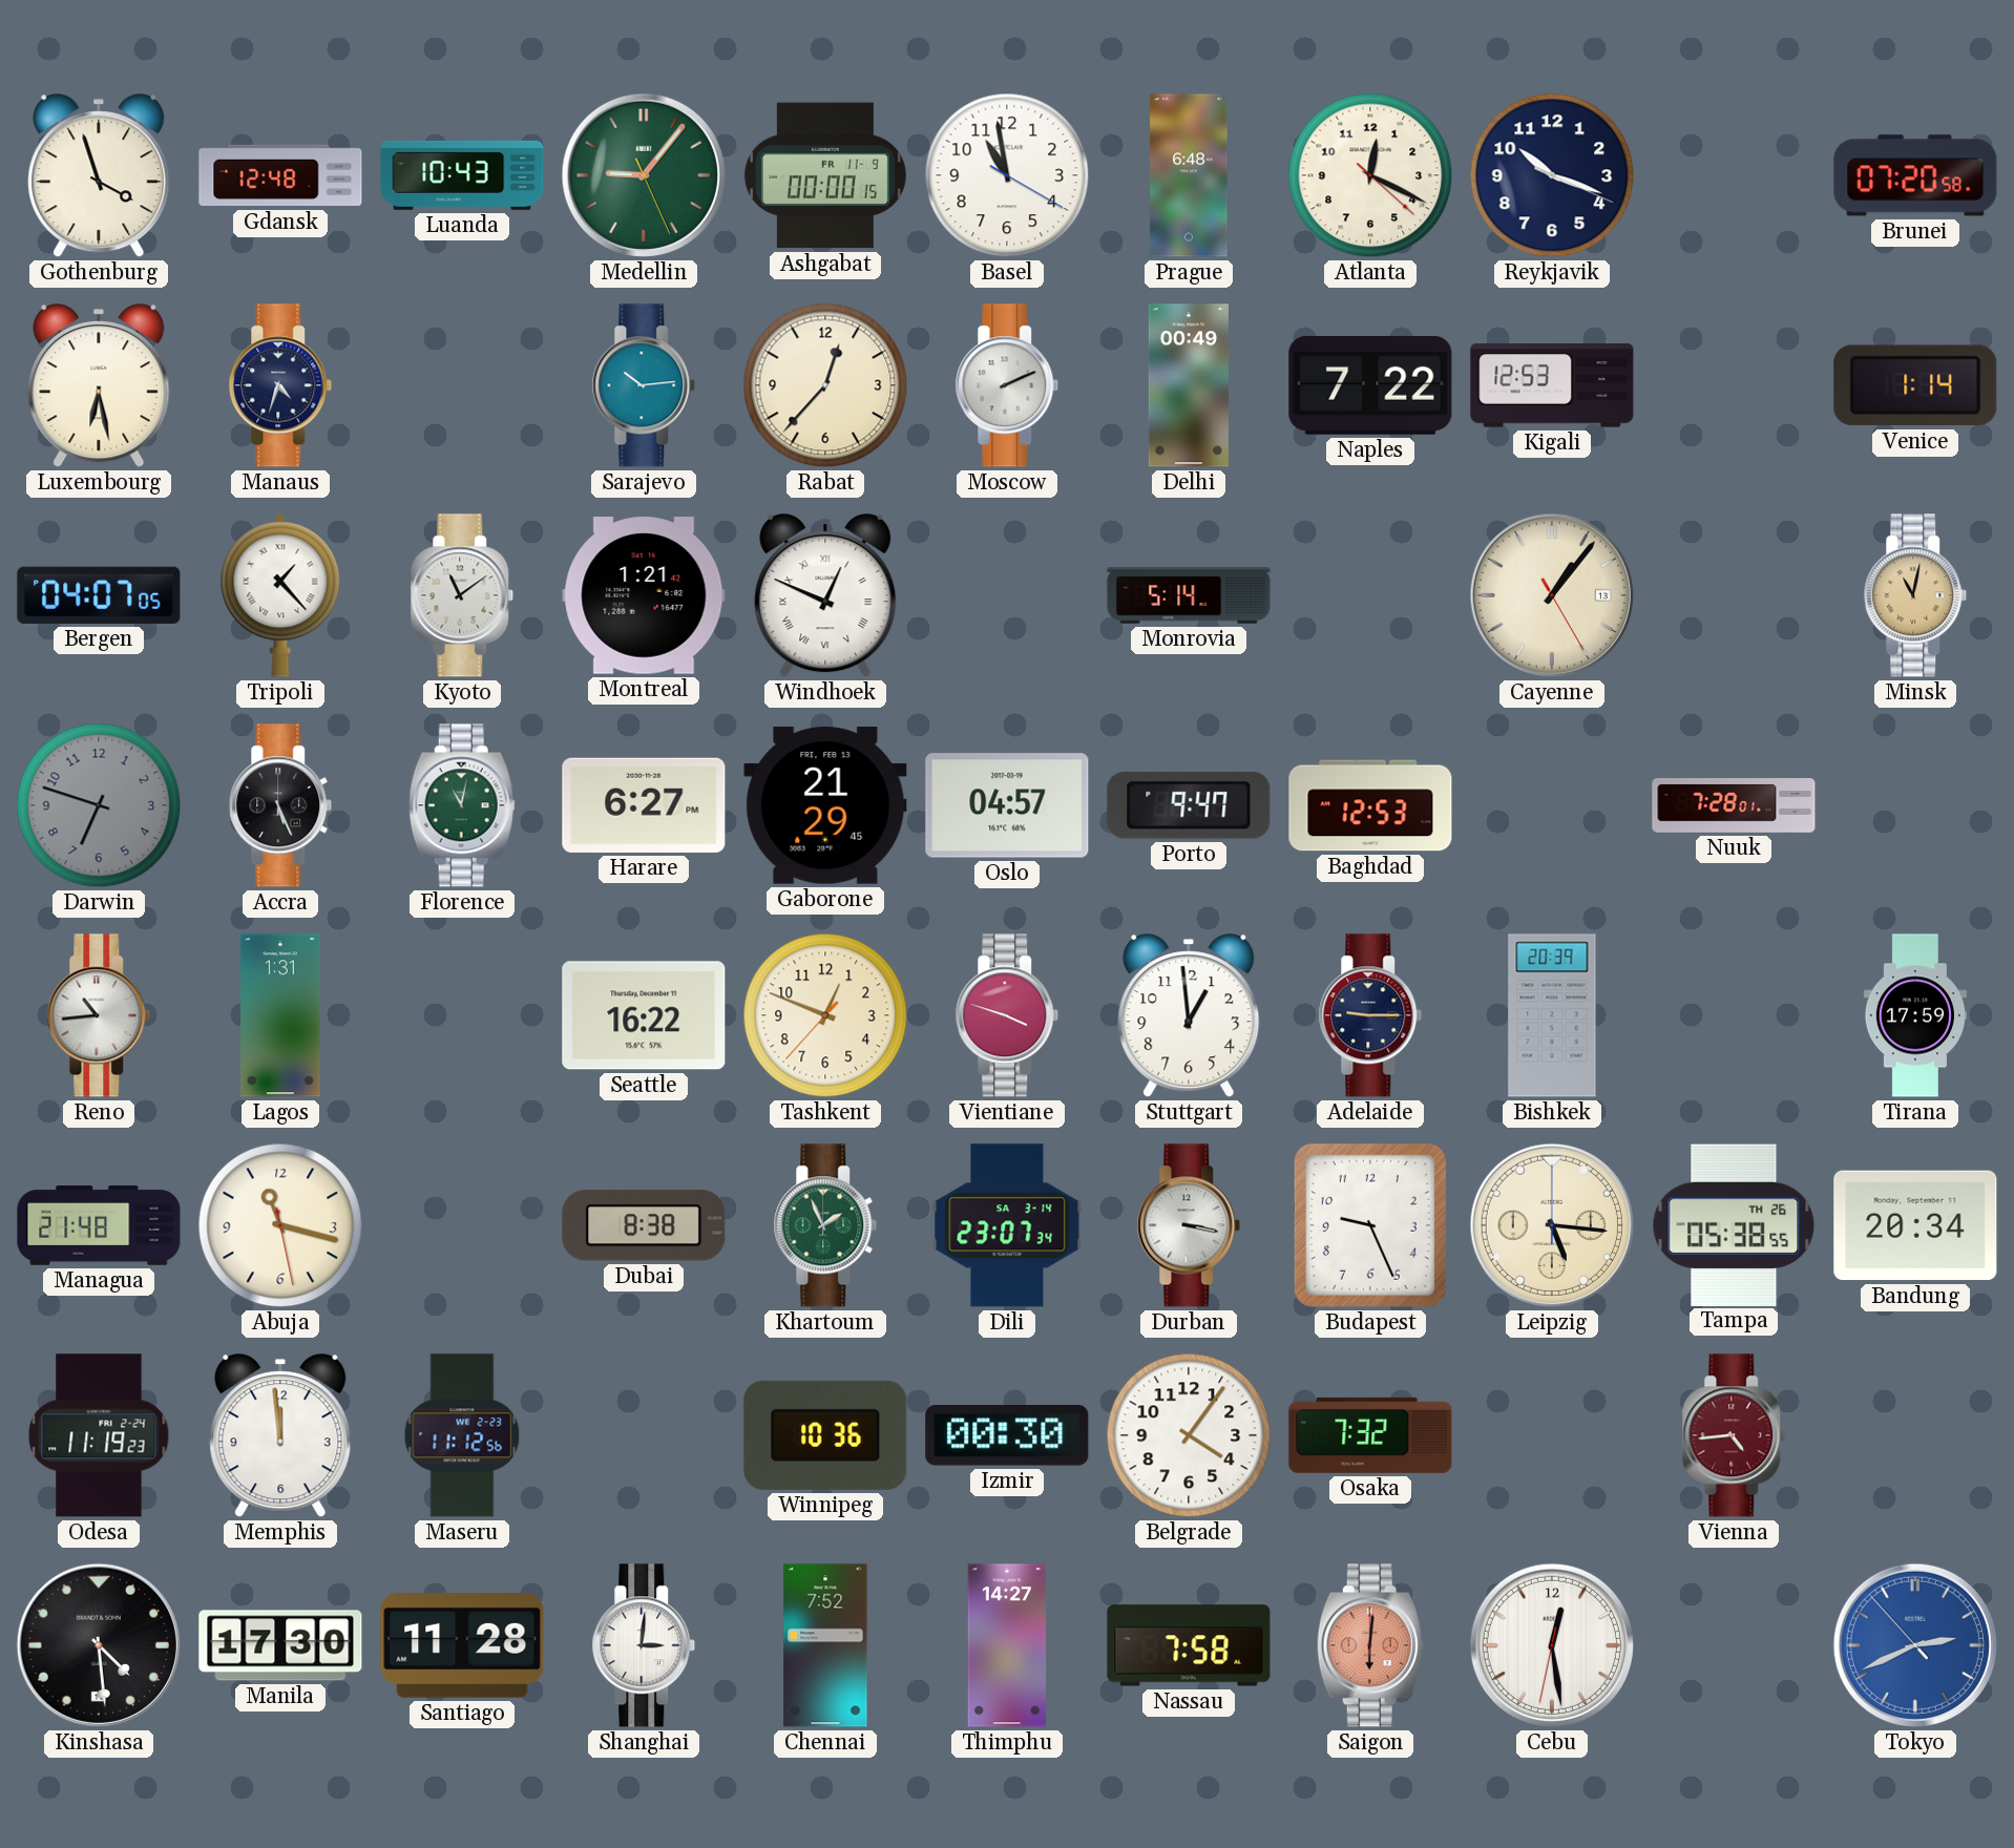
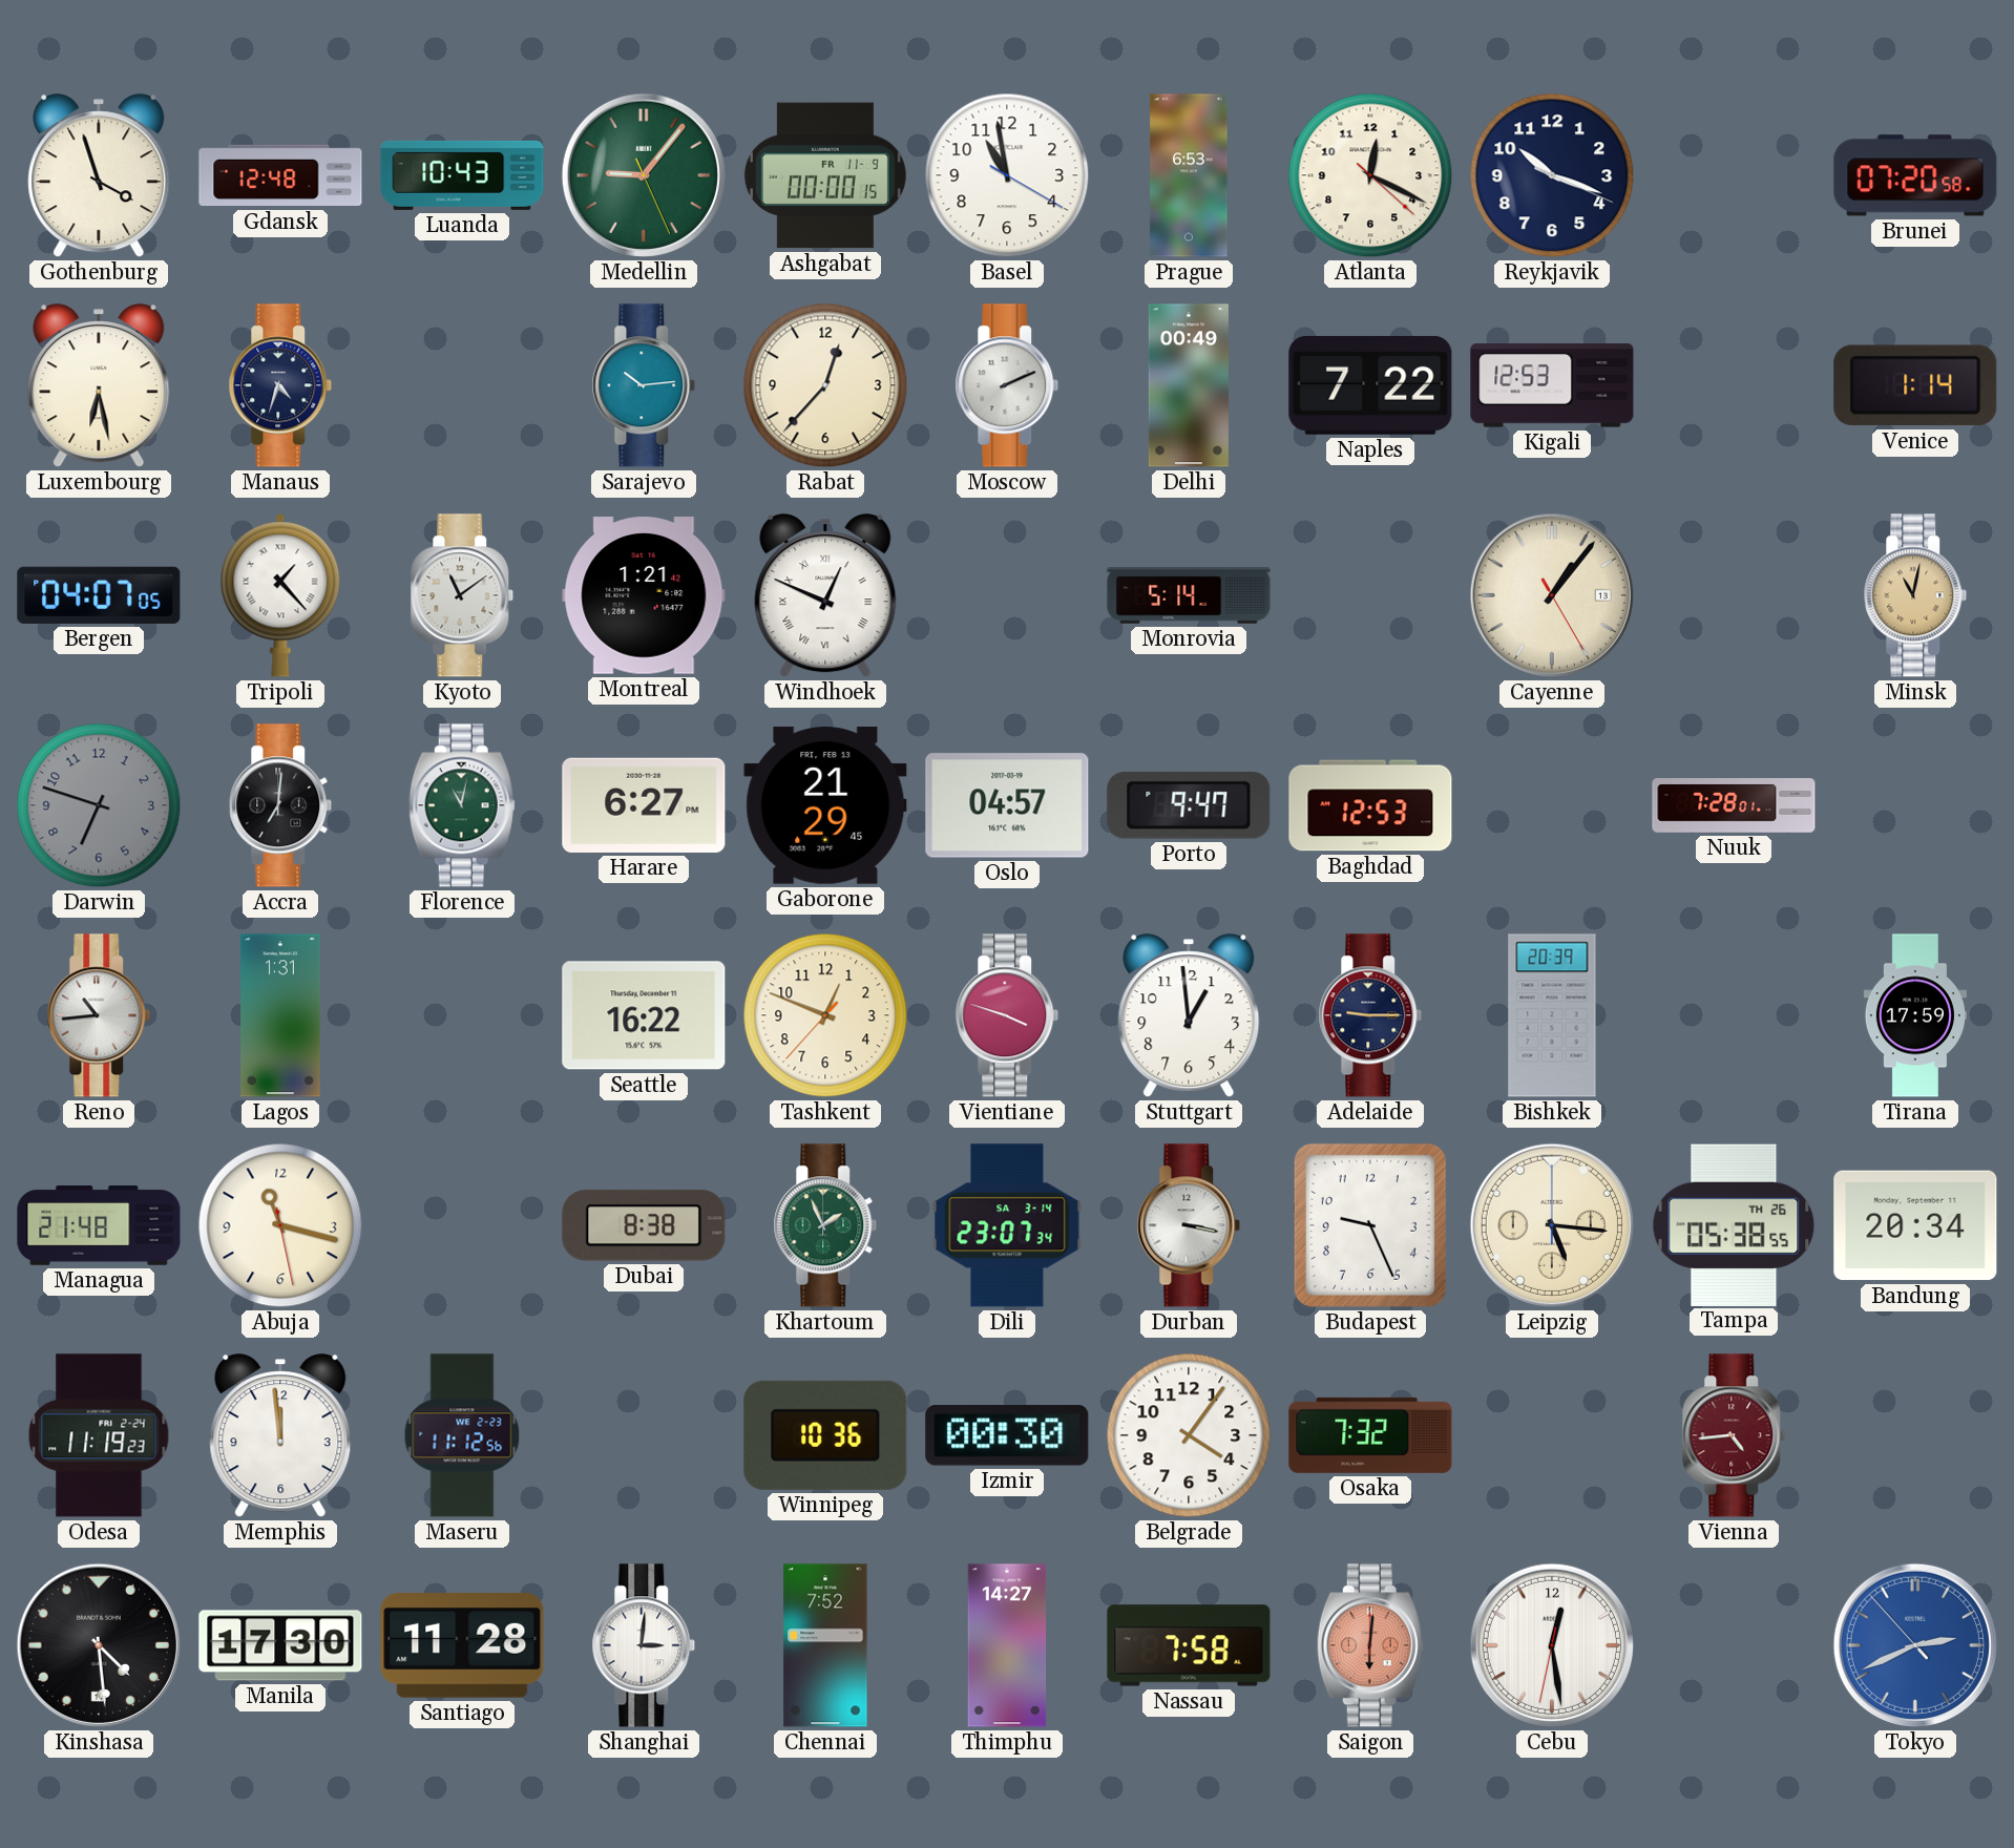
Prague: 6:48 -> 6:53 (1189, 175)
Accra: 5:26 -> 7:01 (280, 805)
